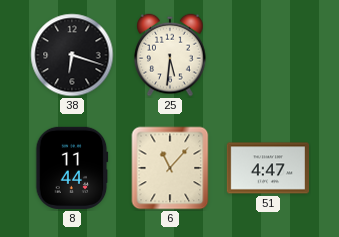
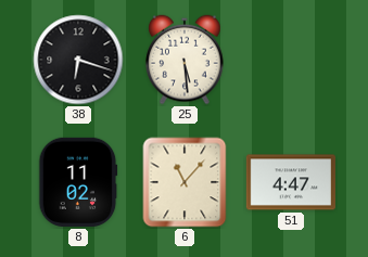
25: 5:31 -> 5:29 (185, 60)
8: 11:44 -> 11:02 (78, 182)
